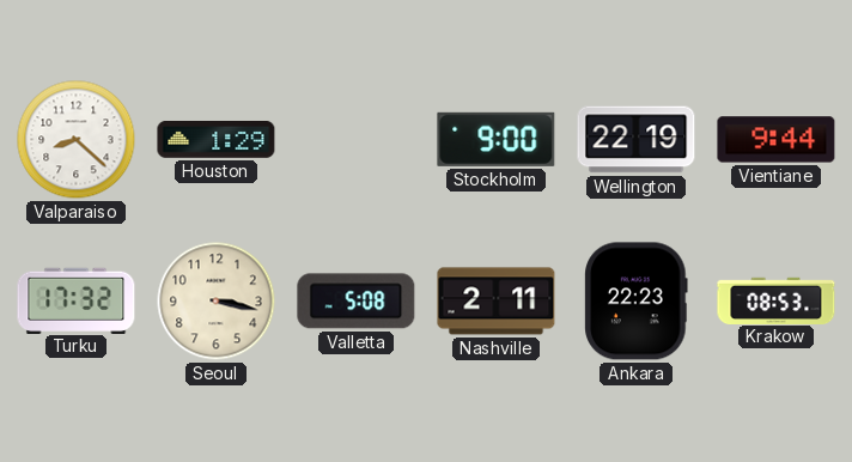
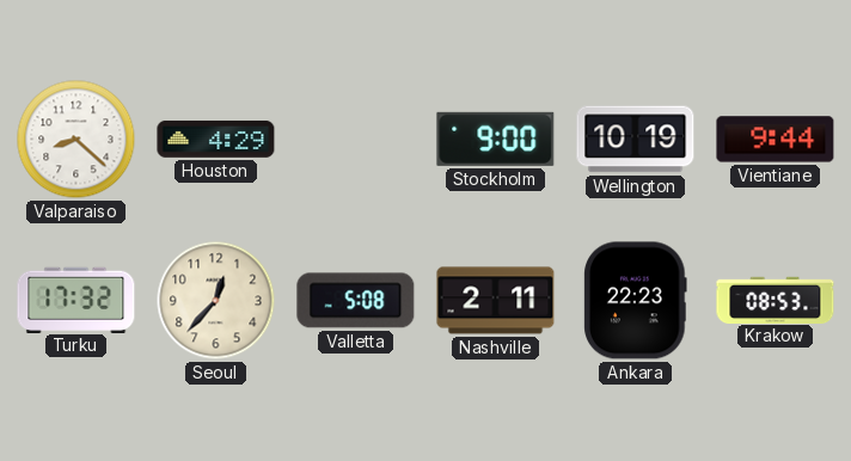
Houston: 1:29 -> 4:29 (216, 139)
Wellington: 22:19 -> 10:19 (636, 140)
Seoul: 3:17 -> 12:37 (216, 301)
